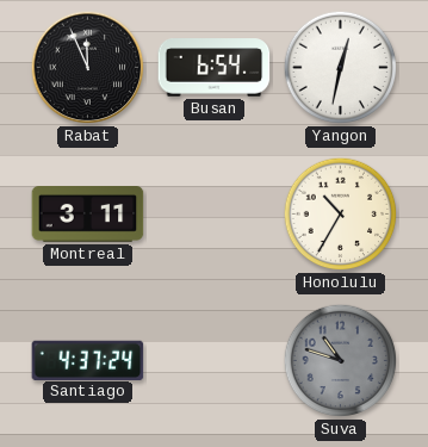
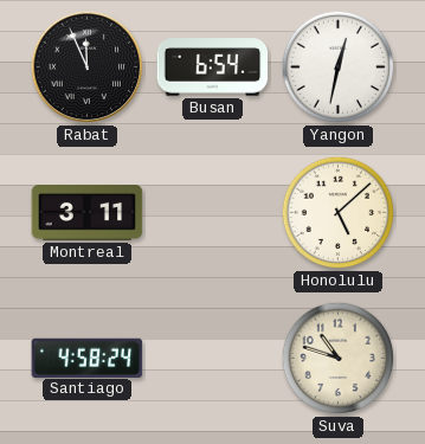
Honolulu: 10:35 -> 5:08 (339, 213)
Santiago: 4:37 -> 4:58 (88, 358)
Suva dial: grey -> cream (339, 359)
